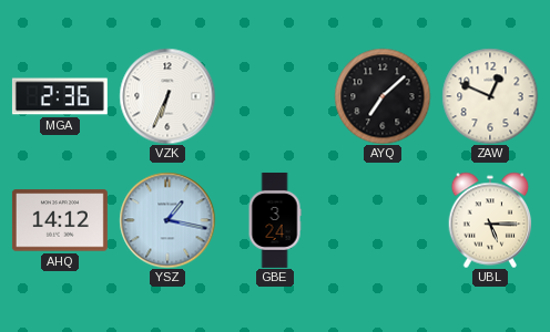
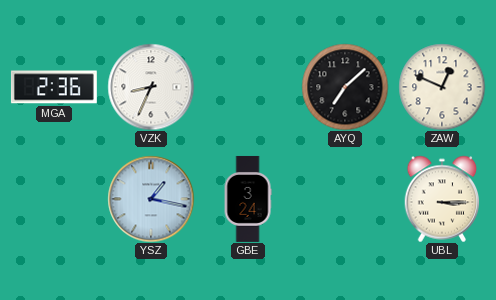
VZK: 6:34 -> 8:34 (151, 87)
AHQ: 14:12 -> none (60, 220)
UBL: 5:15 -> 3:15 (442, 199)
